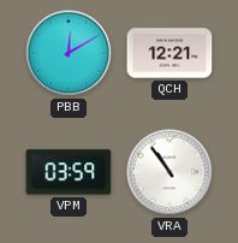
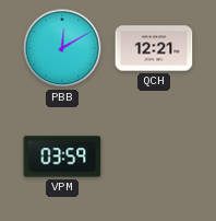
VRA: 10:54 -> none (169, 172)
